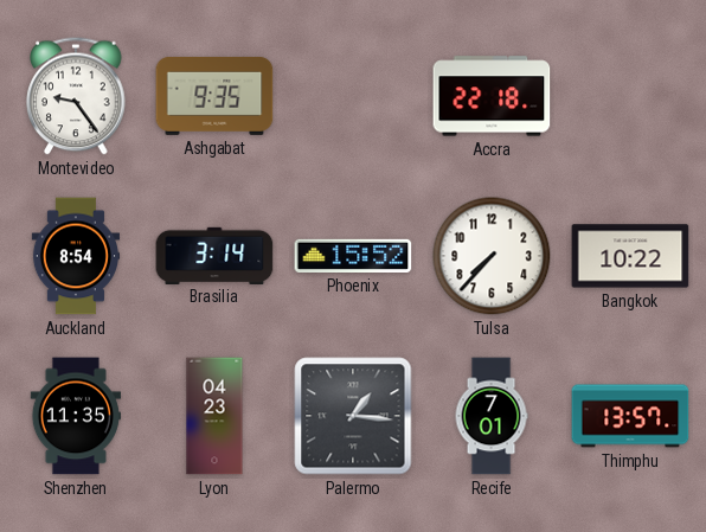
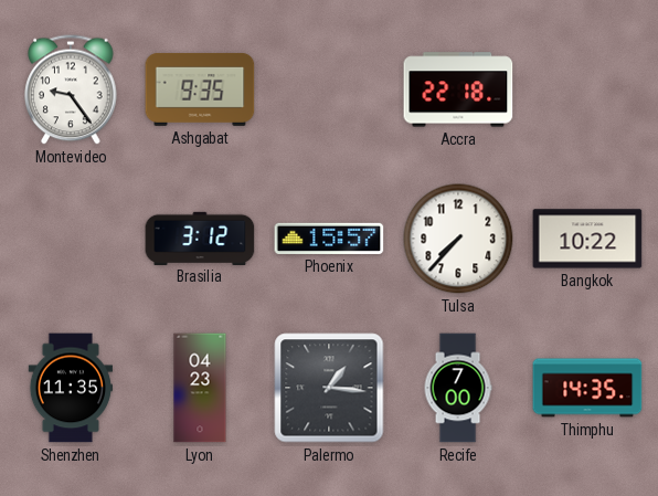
Auckland: 8:54 -> none (75, 256)
Brasilia: 3:14 -> 3:12 (200, 238)
Phoenix: 15:52 -> 15:57 (329, 239)
Recife: 7:01 -> 7:00 (458, 388)
Thimphu: 13:57 -> 14:35 (587, 388)
